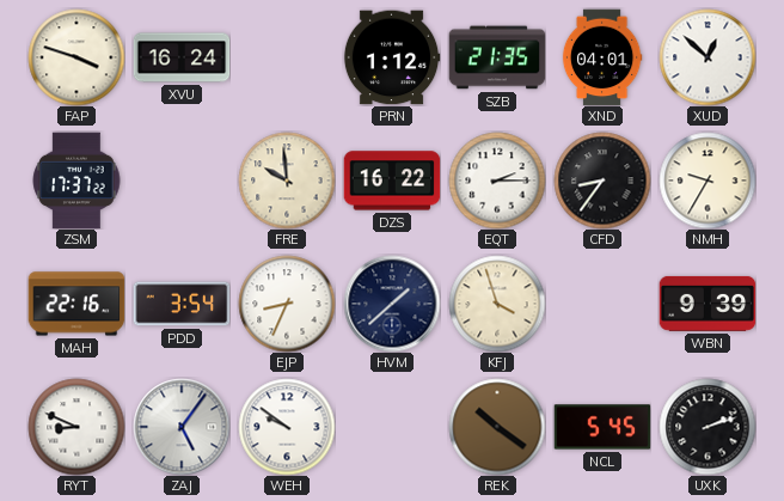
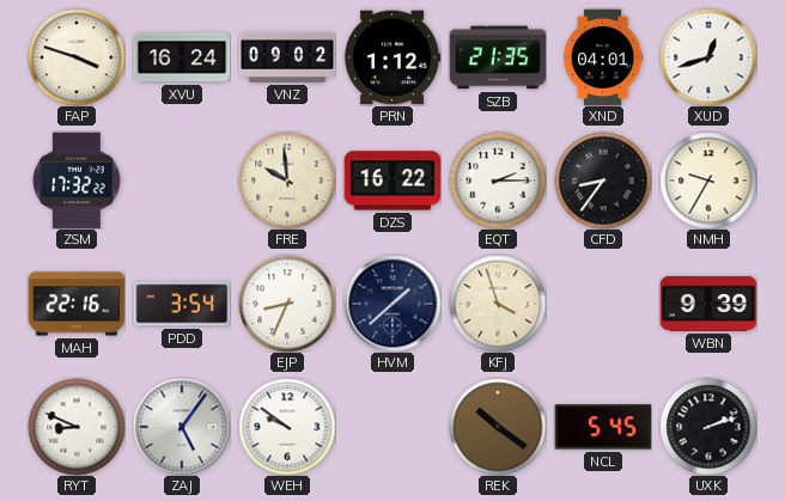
VNZ: none -> 09:02 (287, 57)
XUD: 12:52 -> 12:42 (708, 57)
ZSM: 17:37 -> 17:32 (77, 181)
